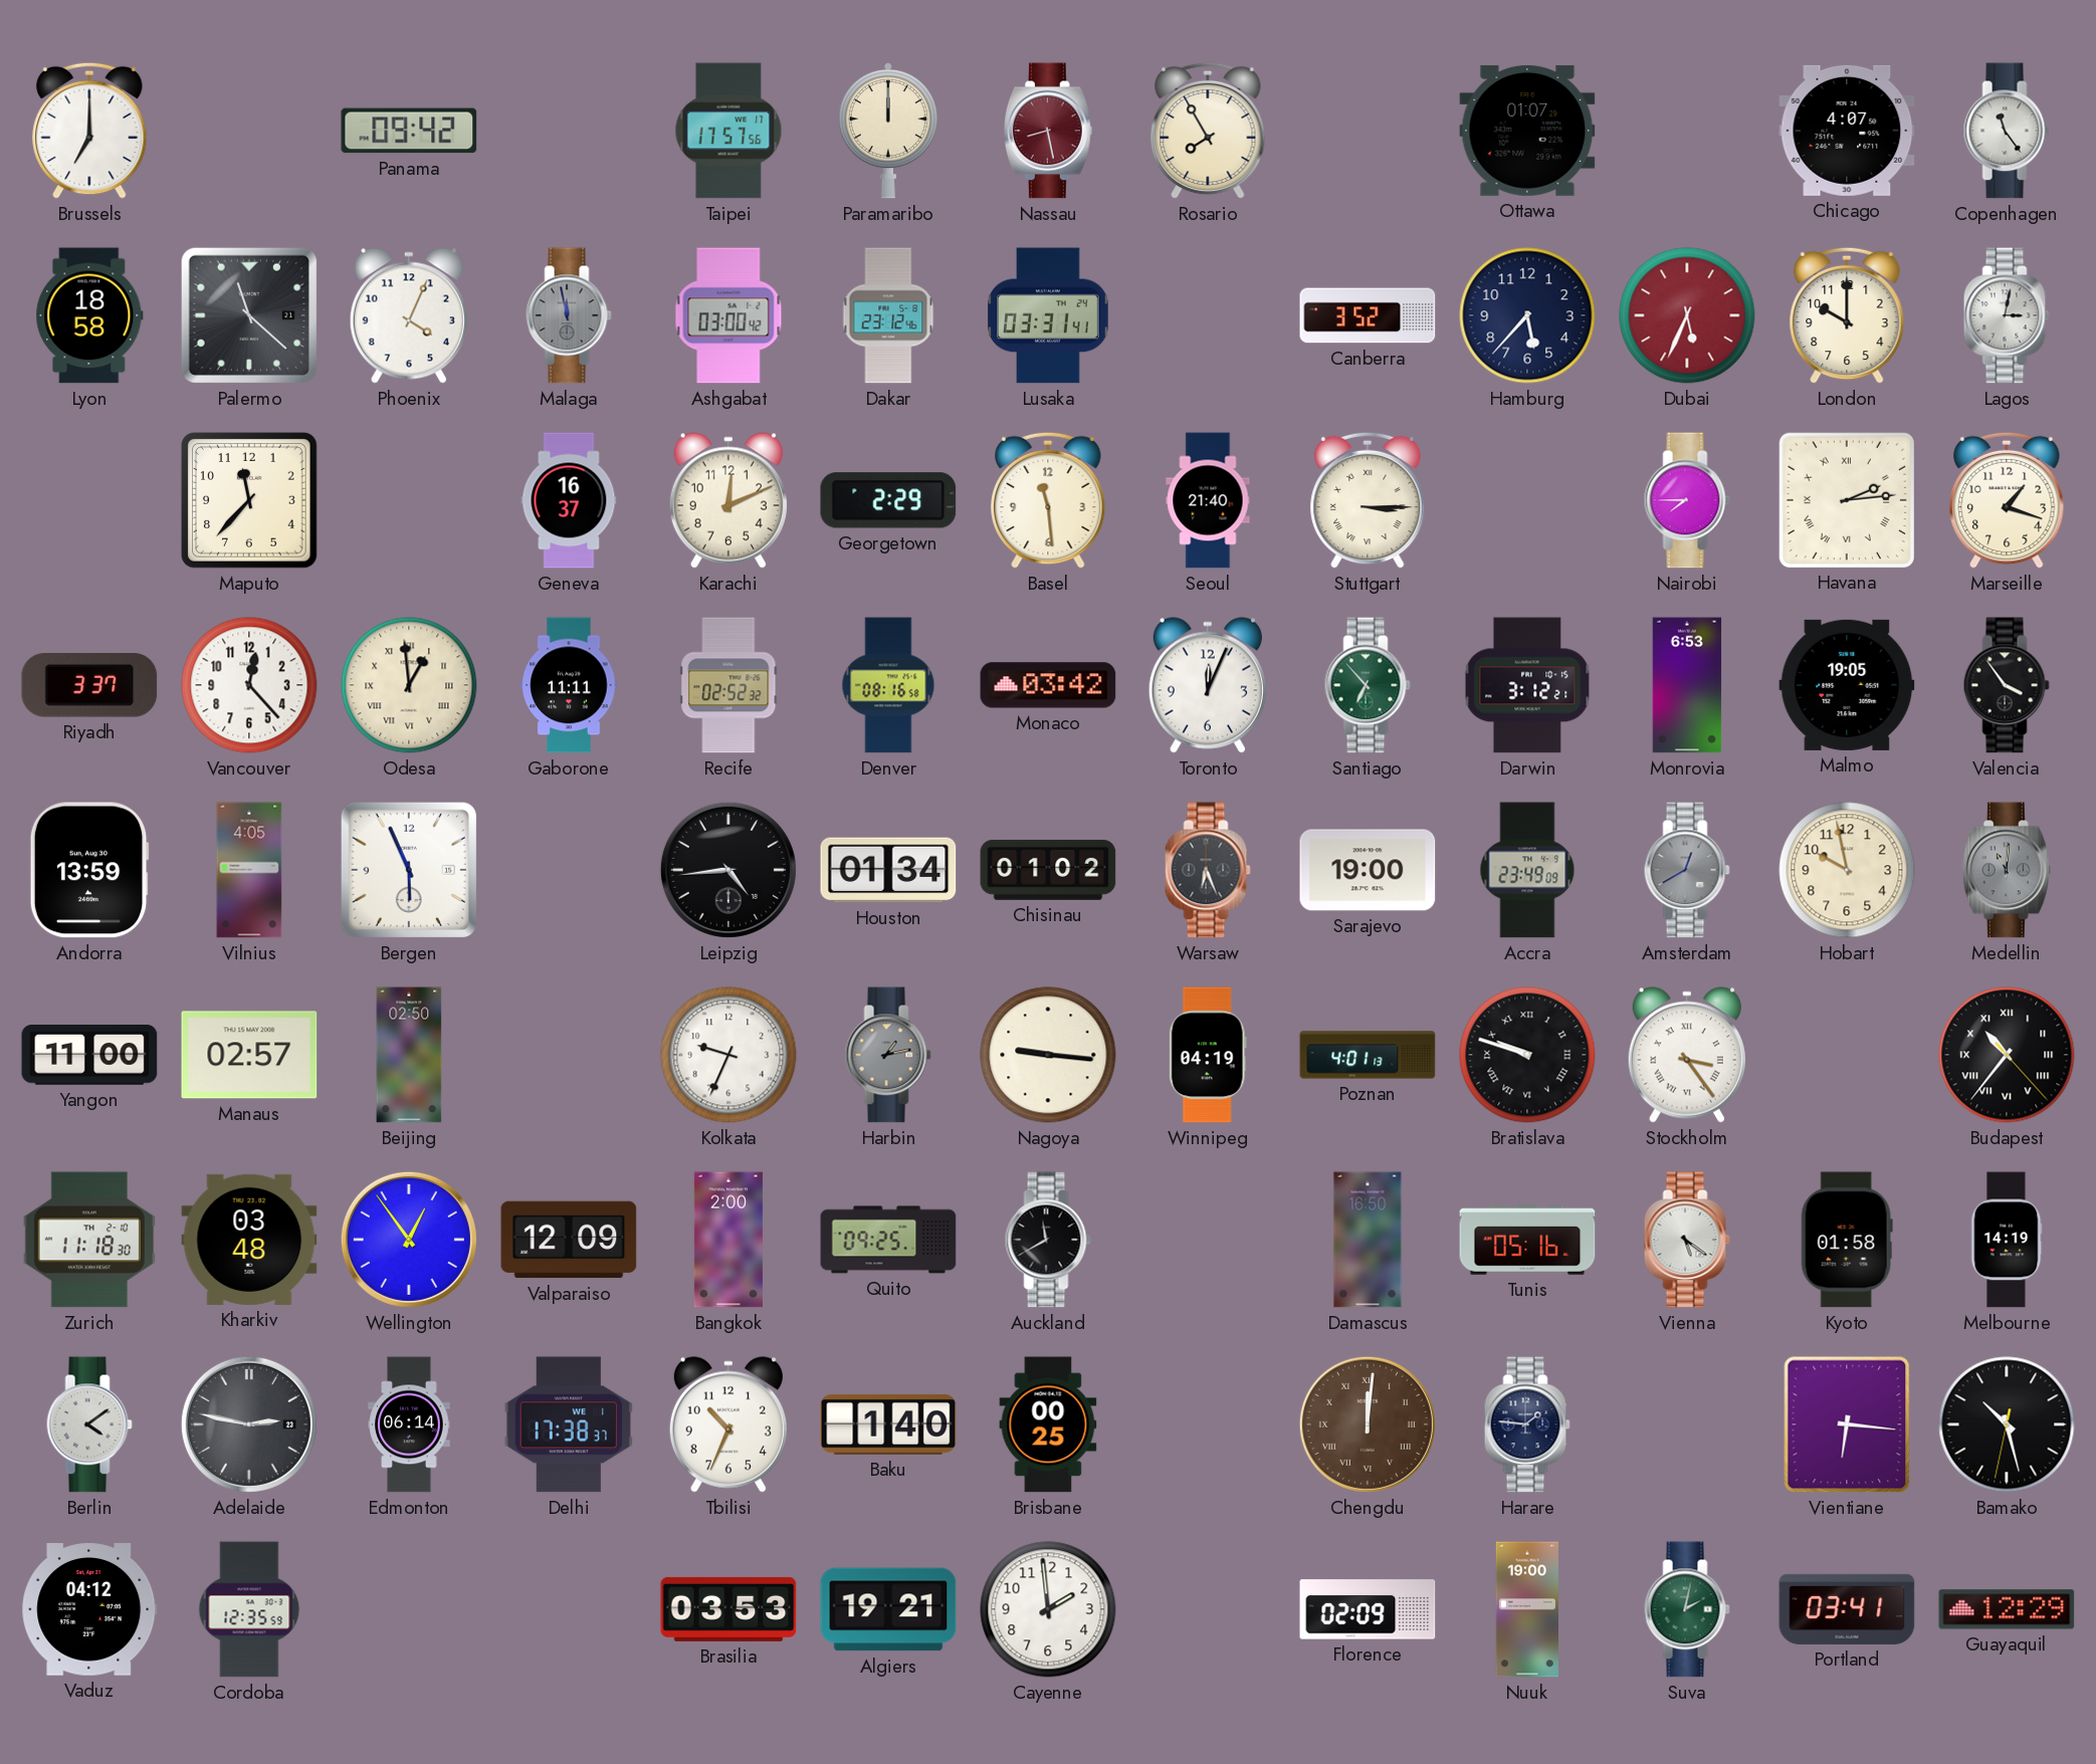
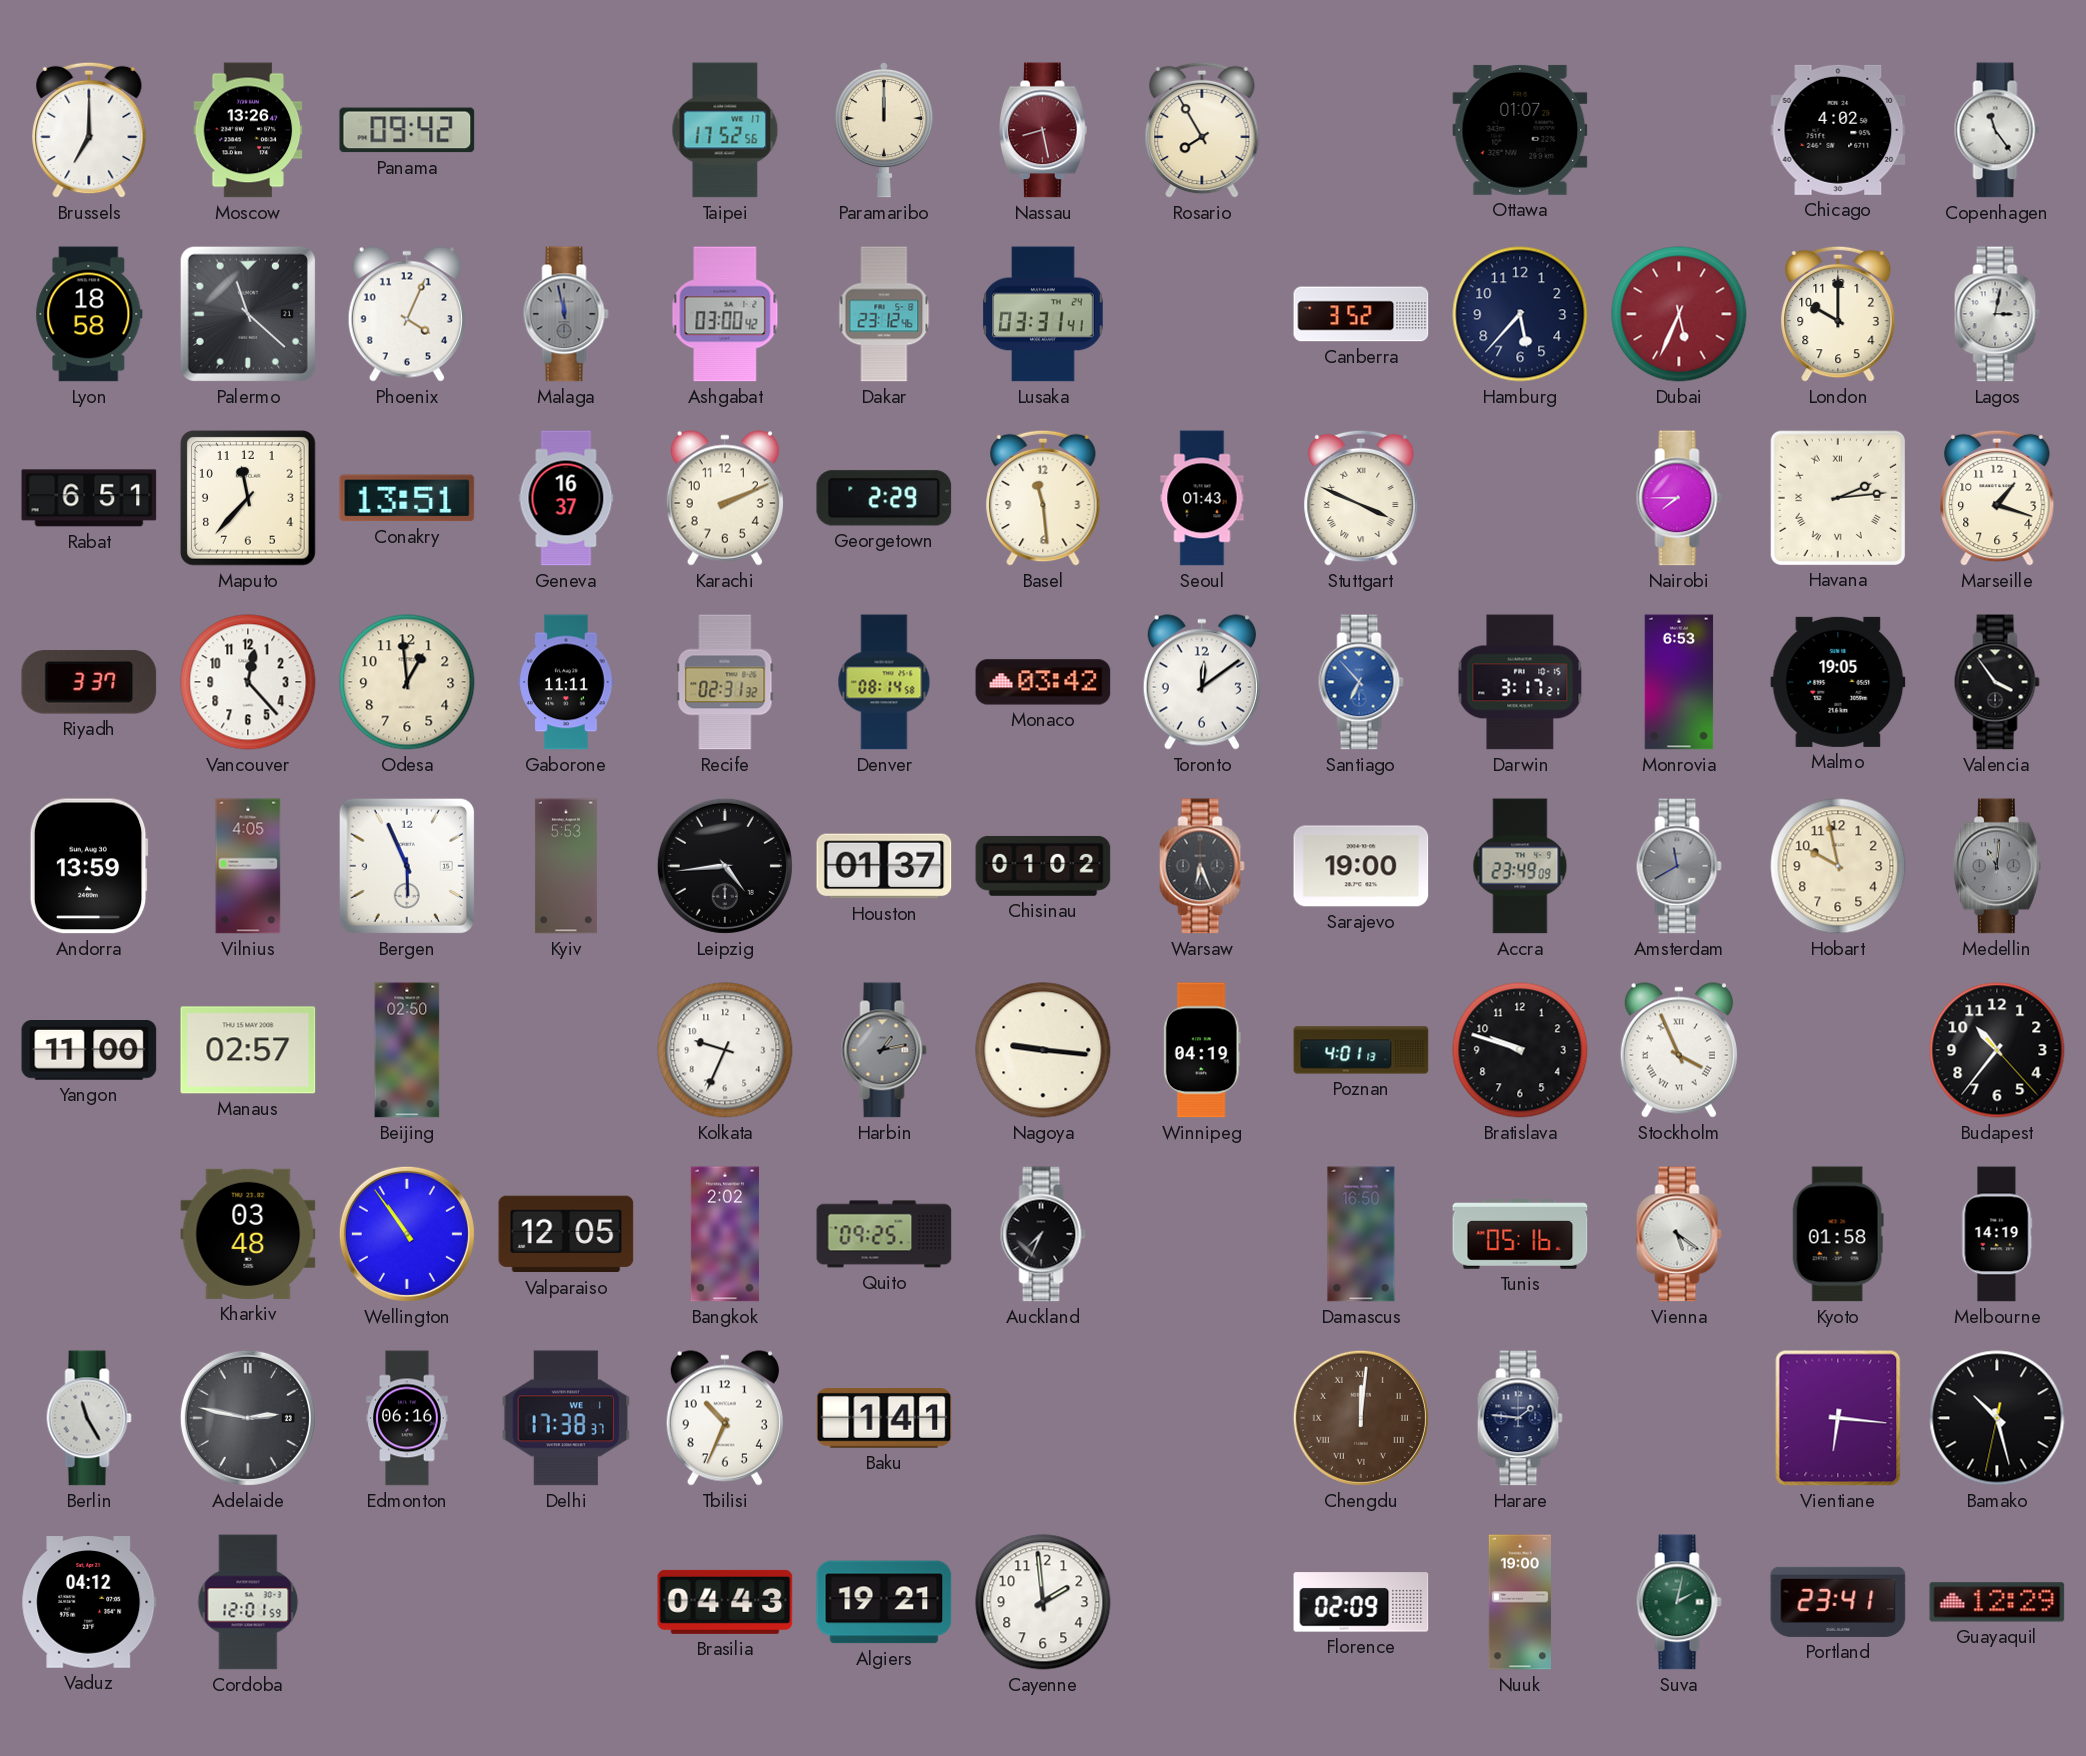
Moscow: none -> 13:26 (248, 130)
Taipei: 17:57 -> 17:52 (725, 130)
Chicago: 4:07 -> 4:02 (1838, 130)
Rabat: none -> 6:51 (89, 498)
Conakry: none -> 13:51 (407, 498)
Karachi: 12:11 -> 2:11 (725, 498)
Seoul: 21:40 -> 01:43 (1202, 498)
Stuttgart: 3:15 -> 3:49 (1361, 498)
Odesa numerals: Roman -> Arabic (407, 682)
Recife: 02:52 -> 02:31 (725, 682)
Denver: 08:16 -> 08:14 (884, 682)
Toronto: 12:04 -> 12:09 (1202, 682)
Santiago dial: green -> blue (1361, 682)
Darwin: 3:12 -> 3:17 (1520, 682)
Kyiv: none -> 5:53 (566, 866)
Houston: 01:34 -> 01:37 (884, 866)
Amsterdam: 12:40 -> 11:40 (1679, 866)
Bratislava numerals: Roman -> Arabic (1520, 1050)
Stockholm: 3:24 -> 3:56 (1679, 1050)
Budapest numerals: Roman -> Arabic (1997, 1050)
Zurich: 11:18 -> none (89, 1240)
Wellington: 12:54 -> 10:54 (407, 1234)
Valparaiso: 12:09 -> 12:05 (566, 1234)
Bangkok: 2:00 -> 2:02 (725, 1234)
Auckland: 11:40 -> 7:34 (1043, 1234)
Berlin: 4:09 -> 11:25 (89, 1418)
Edmonton: 06:14 -> 06:16 (407, 1418)
Baku: 1:40 -> 1:41 (884, 1418)
Brisbane: 00:25 -> none (1048, 1424)
Cordoba: 12:35 -> 12:01 (248, 1602)
Brasilia: 03:53 -> 04:43 (725, 1602)
Portland: 03:41 -> 23:41 (1838, 1602)
